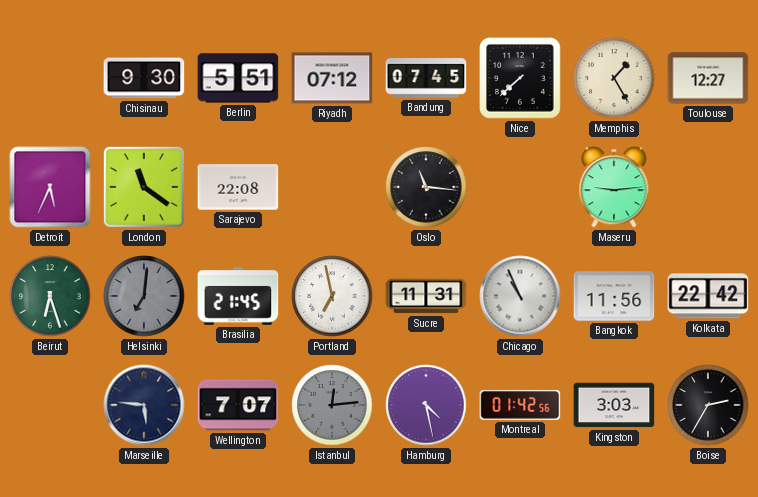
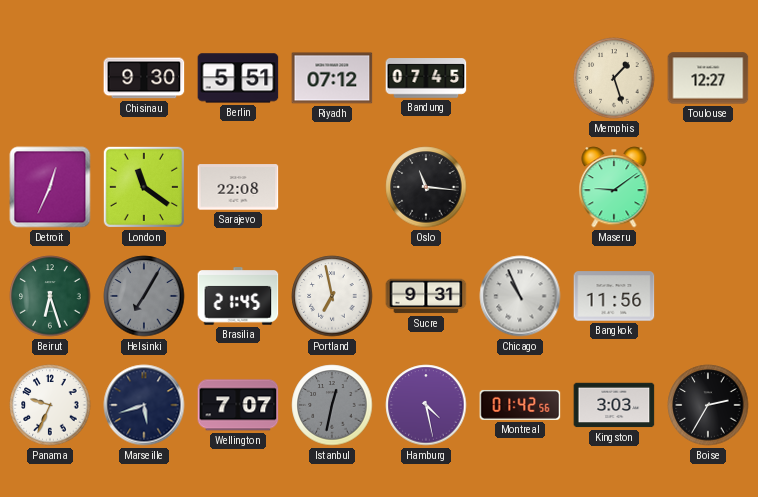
Nice: 7:38 -> none (521, 79)
Memphis: 1:25 -> 1:27 (614, 78)
Detroit: 5:34 -> 12:34 (50, 187)
Maseru: 9:14 -> 9:09 (614, 187)
Helsinki: 7:01 -> 7:05 (144, 296)
Sucre: 11:31 -> 9:31 (426, 296)
Kolkata: 22:42 -> none (708, 296)
Panama: none -> 9:34 (50, 405)
Marseille: 5:46 -> 5:42 (144, 405)
Istanbul: 12:14 -> 12:32 (332, 405)
